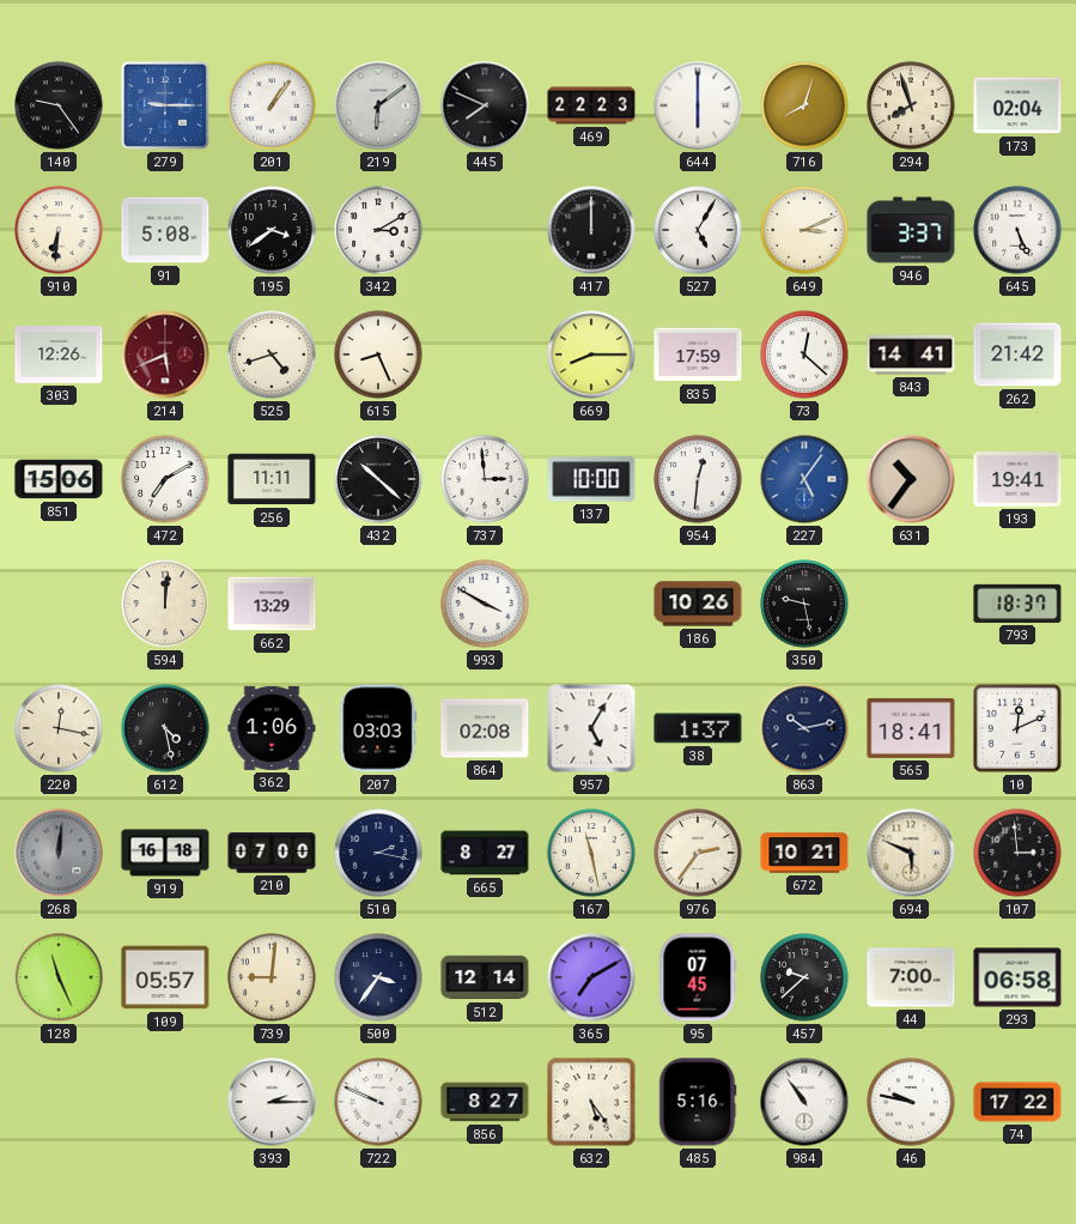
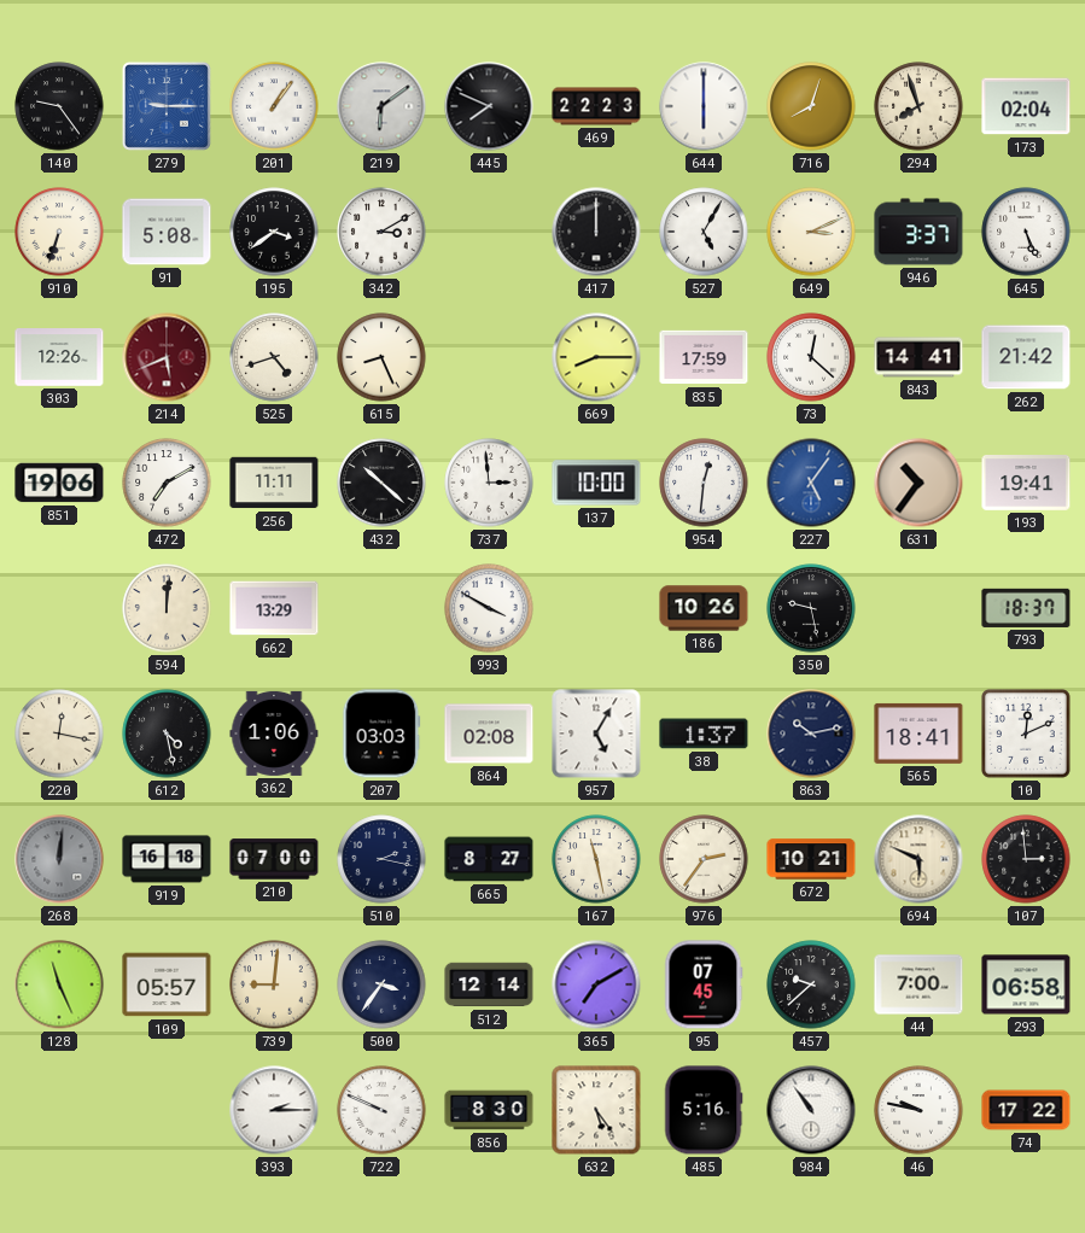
910: 6:31 -> 6:33 (59, 232)
851: 15:06 -> 19:06 (59, 483)
856: 8:27 -> 8:30 (489, 1110)
